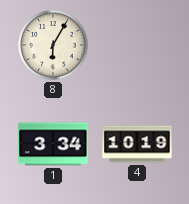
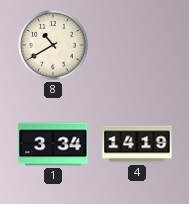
8: 6:05 -> 10:40 (53, 45)
4: 10:19 -> 14:19 (137, 144)
